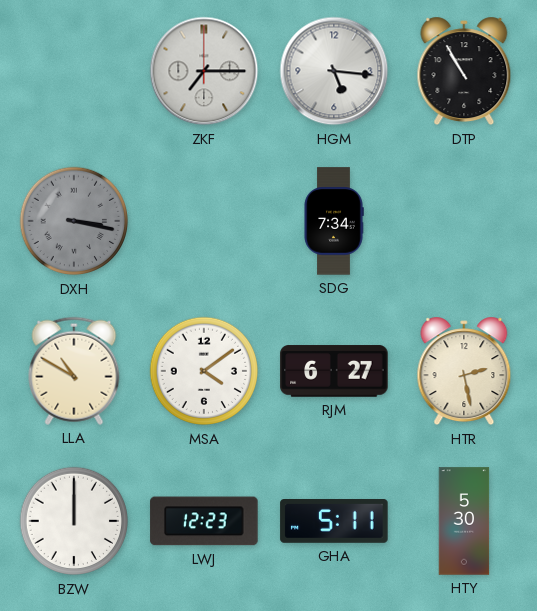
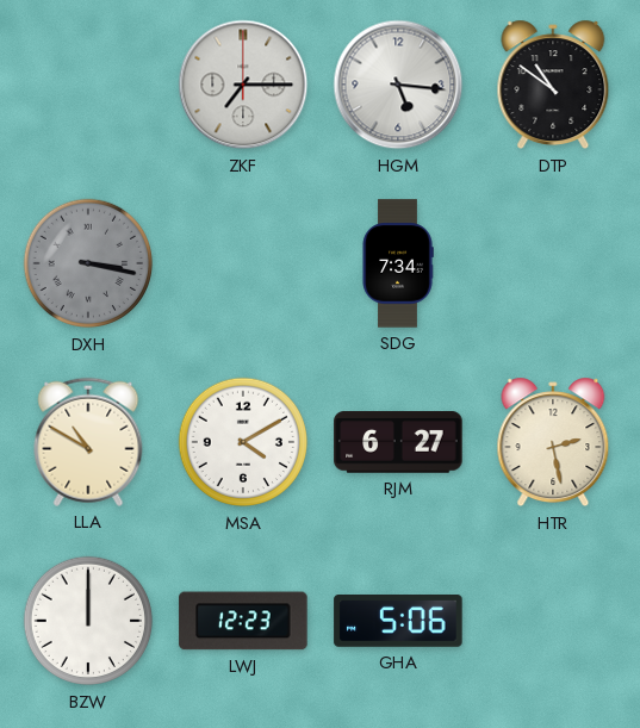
DTP: 10:55 -> 10:51 (553, 85)
MSA: 4:09 -> 4:10 (243, 442)
GHA: 5:11 -> 5:06 (398, 622)
HTY: 5:30 -> none (464, 521)
